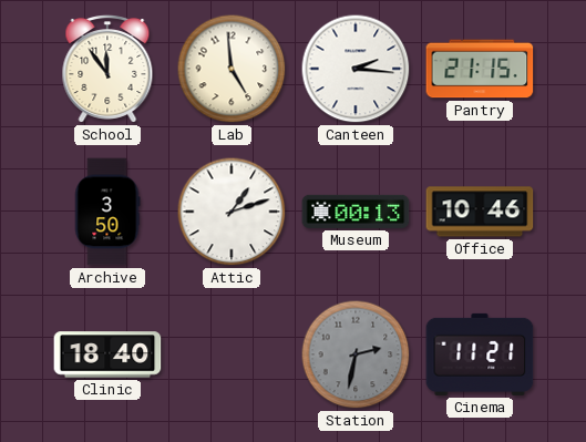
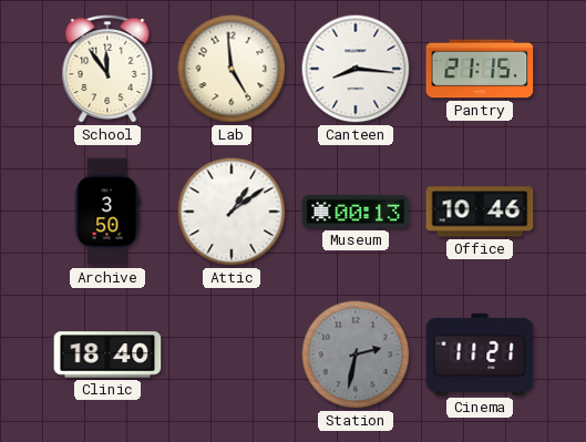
Canteen: 2:16 -> 8:16 (356, 69)
Attic: 1:12 -> 1:09 (232, 212)
